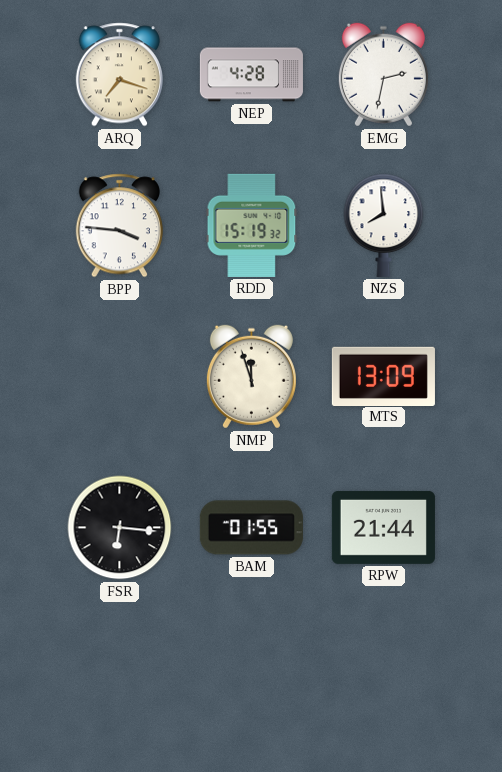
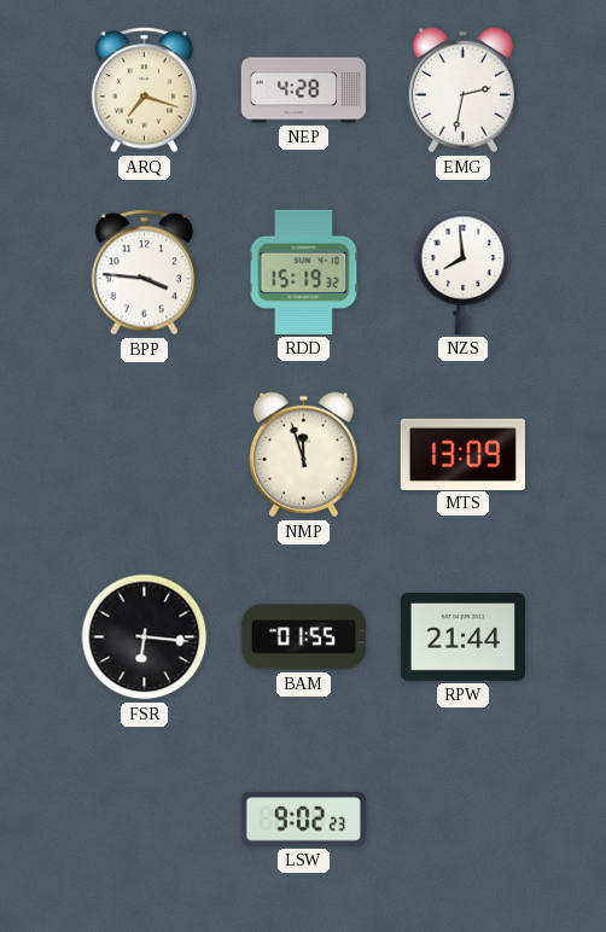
LSW: none -> 9:02 (303, 820)
